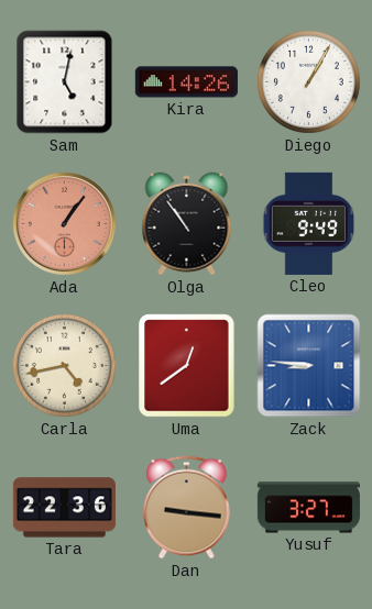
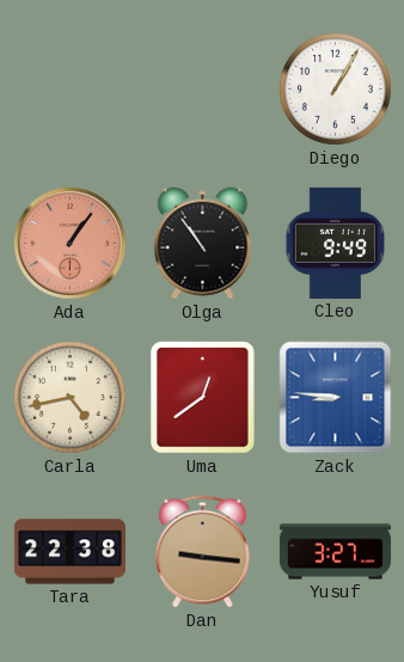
Sam: 5:02 -> none (65, 82)
Kira: 14:26 -> none (186, 82)
Tara: 22:36 -> 22:38 (69, 552)
